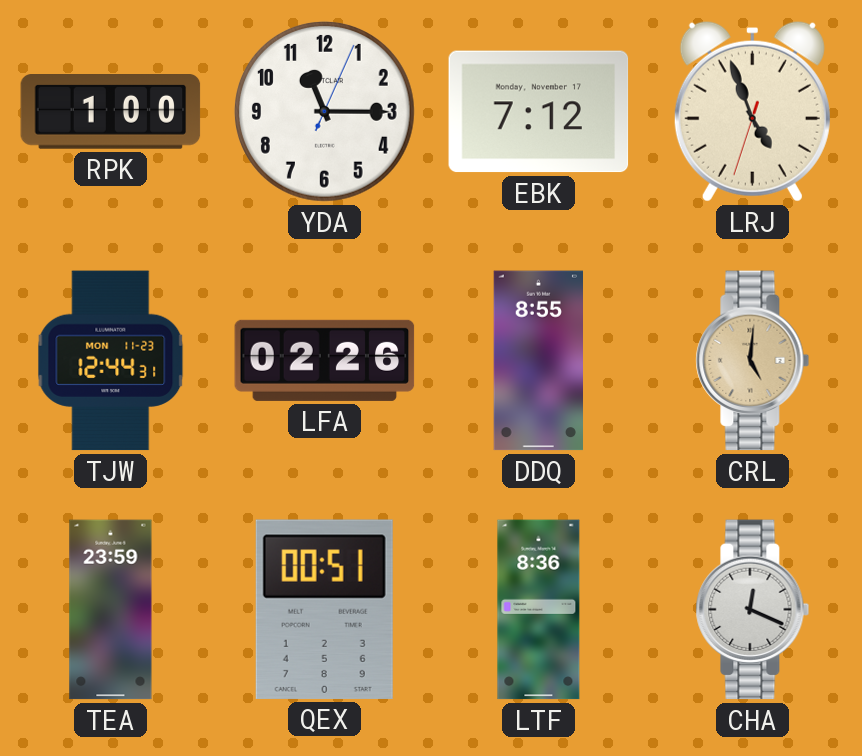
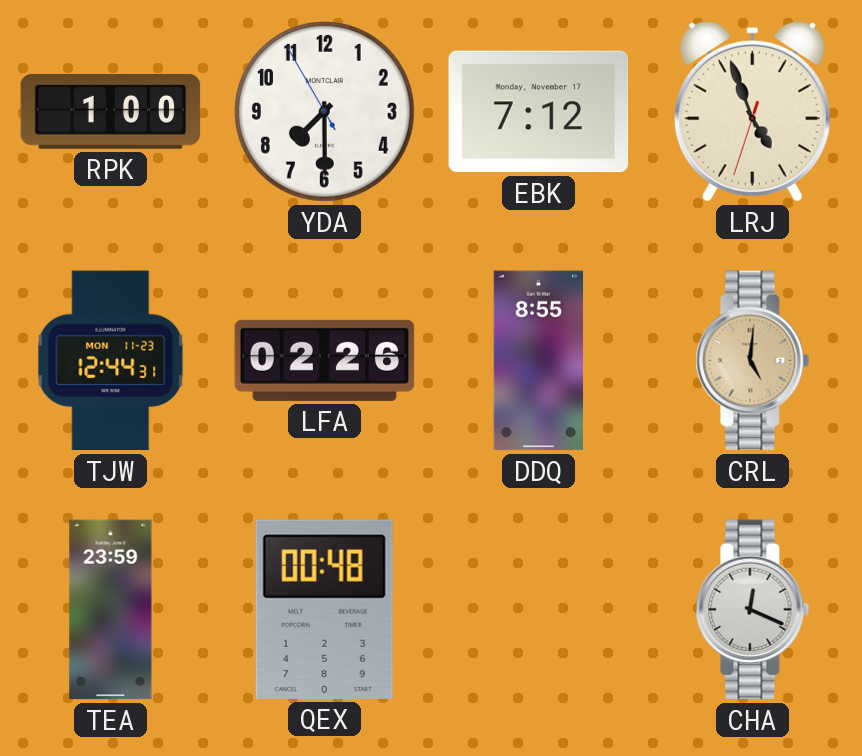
YDA: 11:15 -> 7:29 (324, 111)
QEX: 00:51 -> 00:48 (324, 609)
LTF: 8:36 -> none (539, 610)
